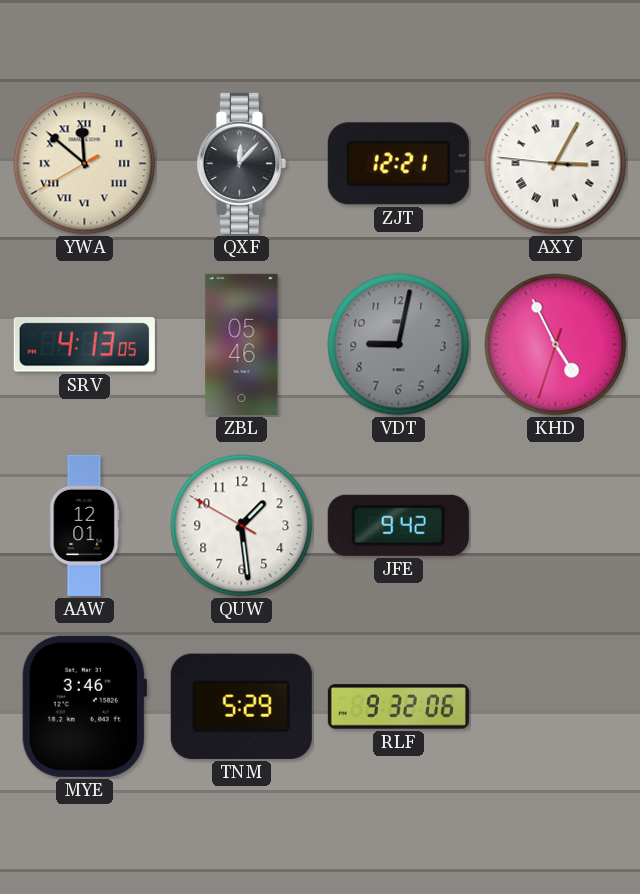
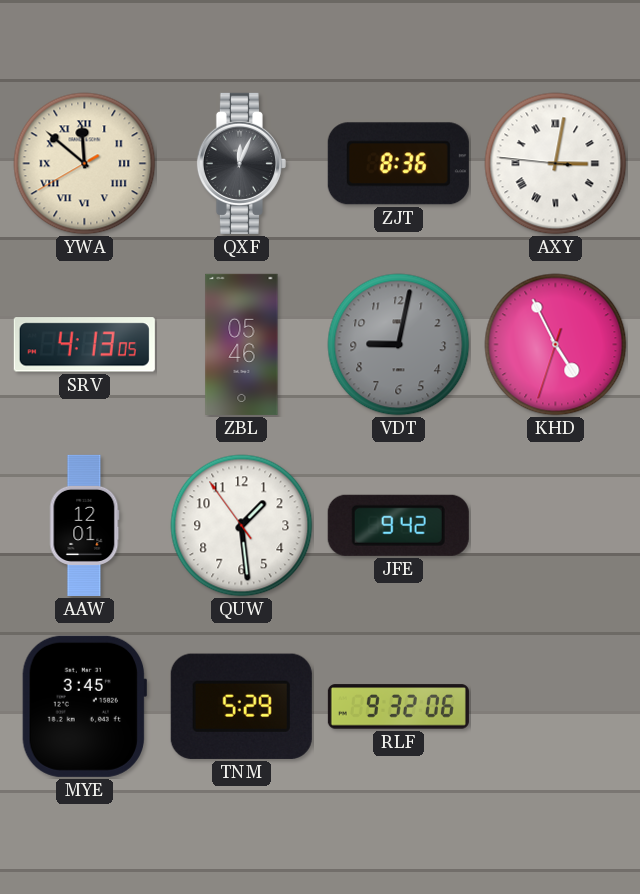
QXF: 12:07 -> 12:04 (241, 163)
ZJT: 12:21 -> 8:36 (398, 164)
AXY: 3:04 -> 3:01 (556, 164)
QUW: 1:28:50 -> 1:28:54 (242, 526)
MYE: 3:46 -> 3:45 (85, 706)
